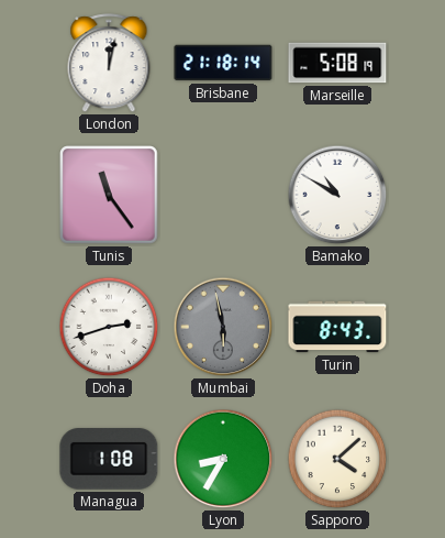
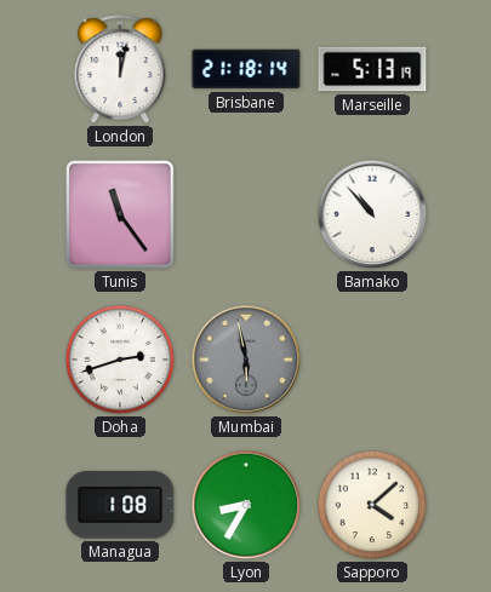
Marseille: 5:08 -> 5:13 (372, 69)
Bamako: 10:50 -> 10:53 (372, 214)
Turin: 8:43 -> none (337, 327)
